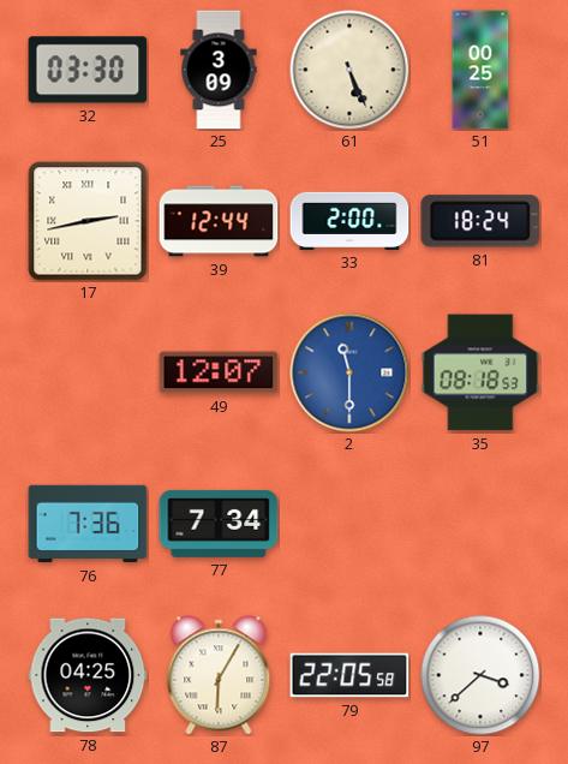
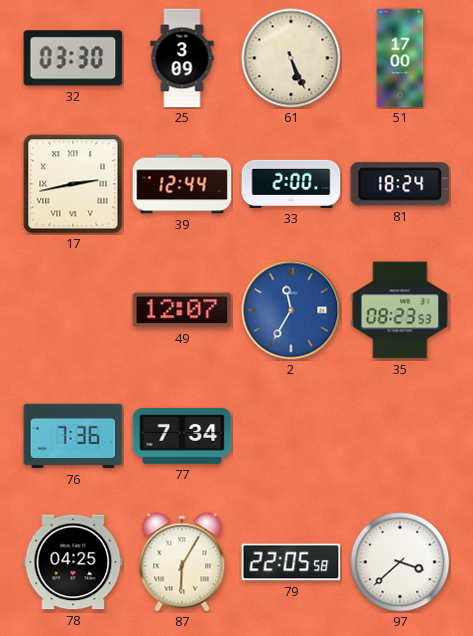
51: 00:25 -> 17:00 (400, 58)
2: 11:30 -> 11:35 (291, 310)
35: 08:18 -> 08:23 (400, 310)
